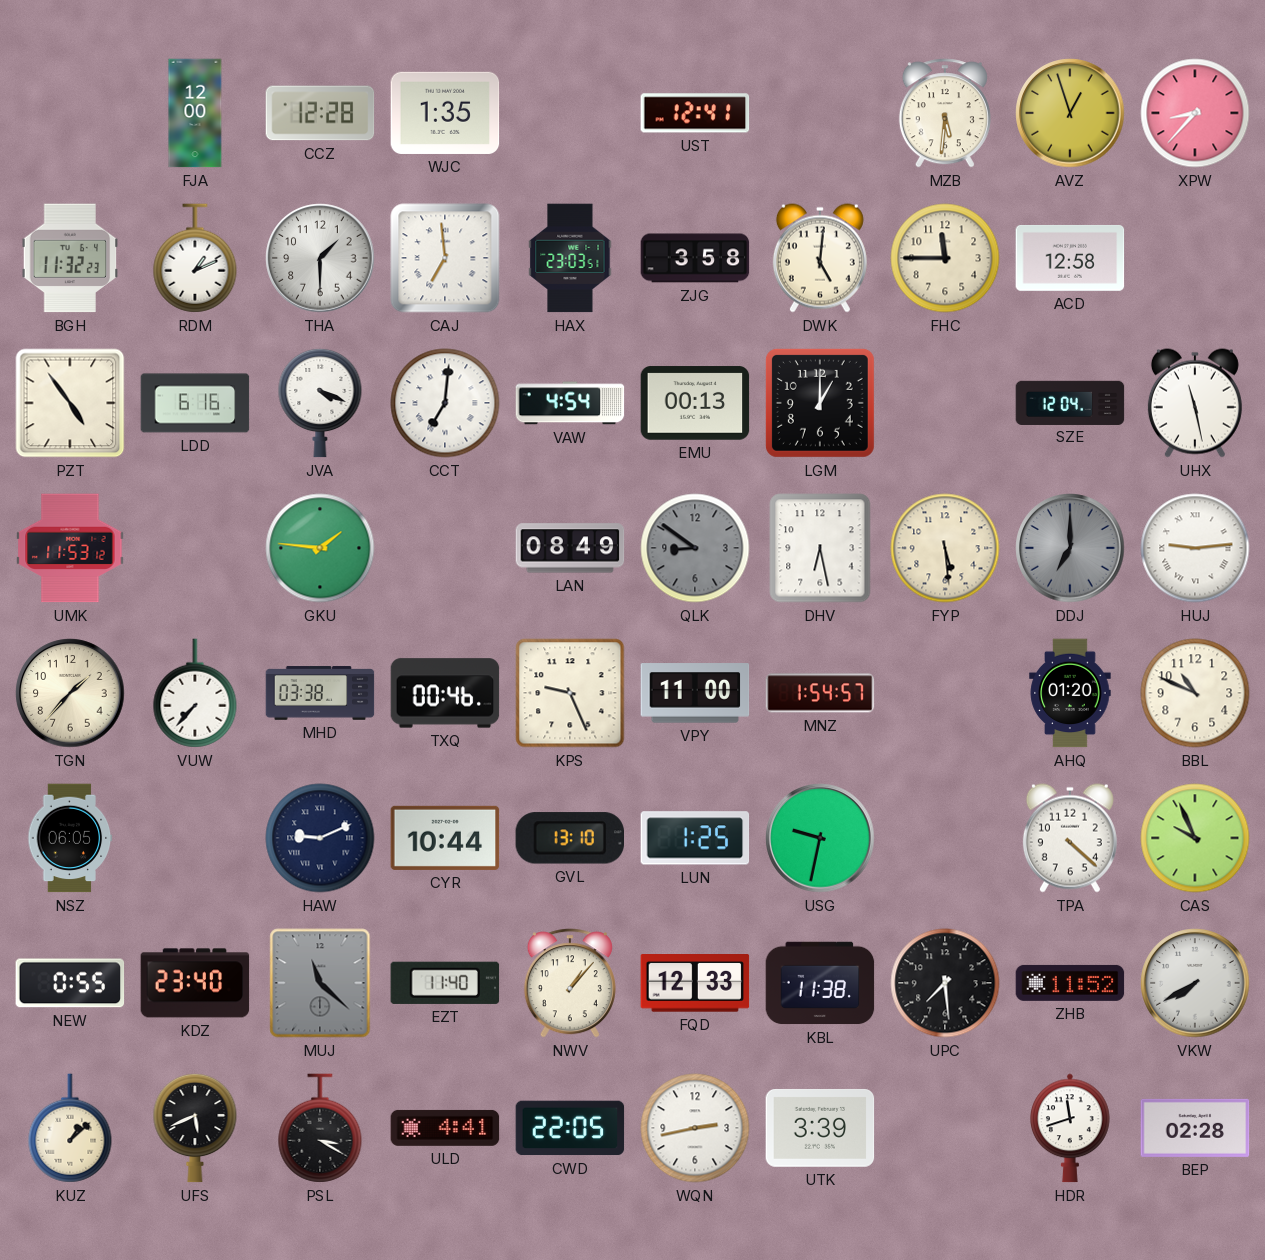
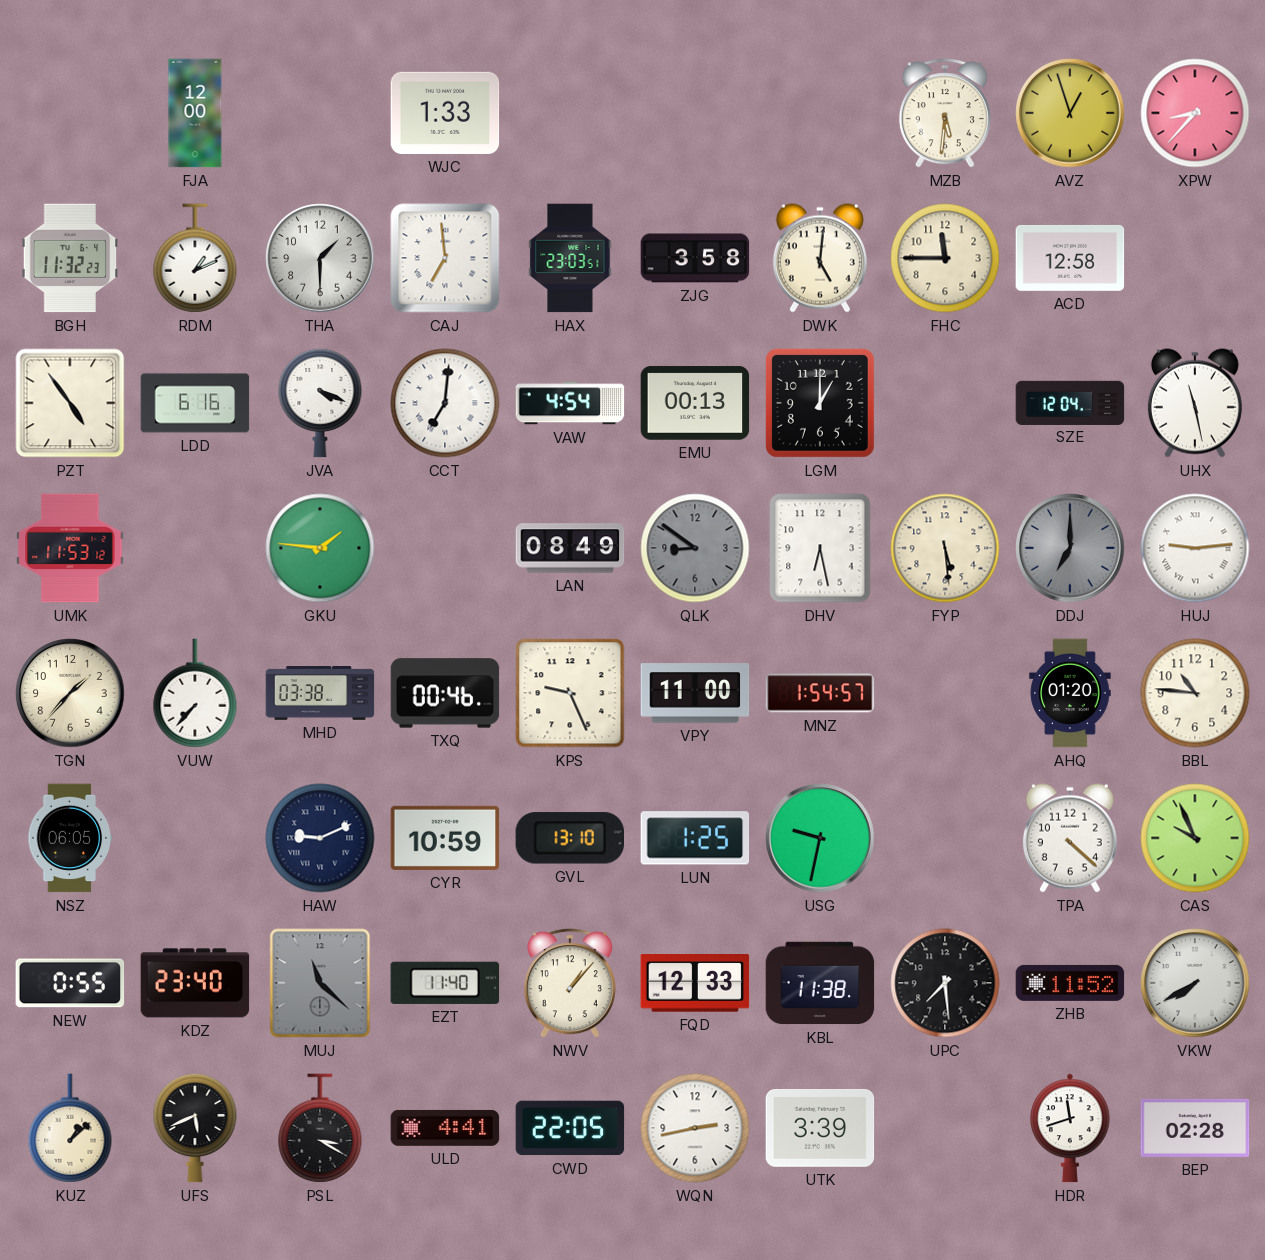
CCZ: 12:28 -> none (320, 113)
WJC: 1:35 -> 1:33 (445, 113)
UST: 12:41 -> none (695, 113)
BBL: 10:49 -> 10:46 (1195, 693)
CYR: 10:44 -> 10:59 (445, 838)
